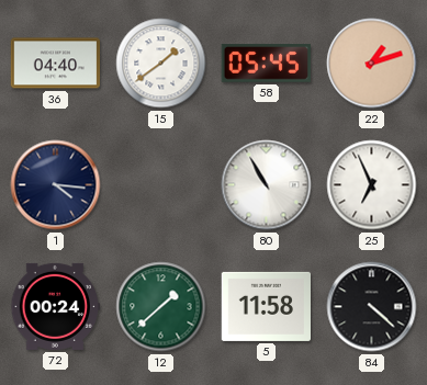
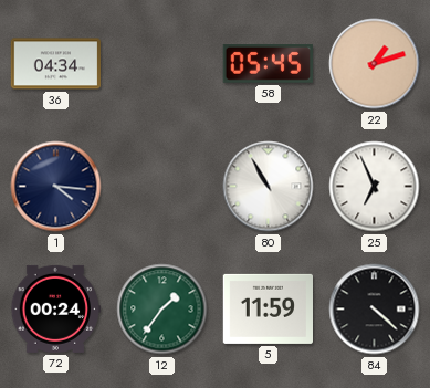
36: 04:40 -> 04:34 (56, 64)
15: 1:39 -> none (161, 64)
12: 1:38 -> 1:36 (162, 310)
5: 11:58 -> 11:59 (268, 308)
